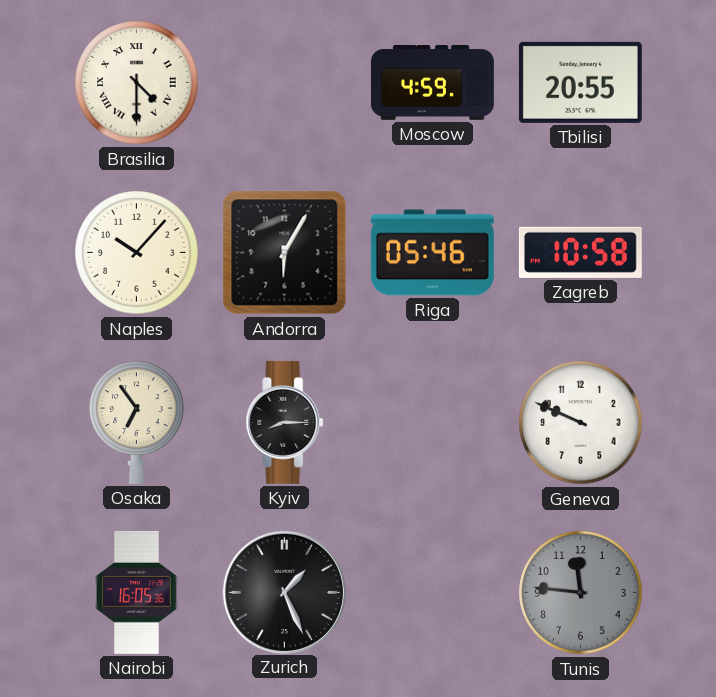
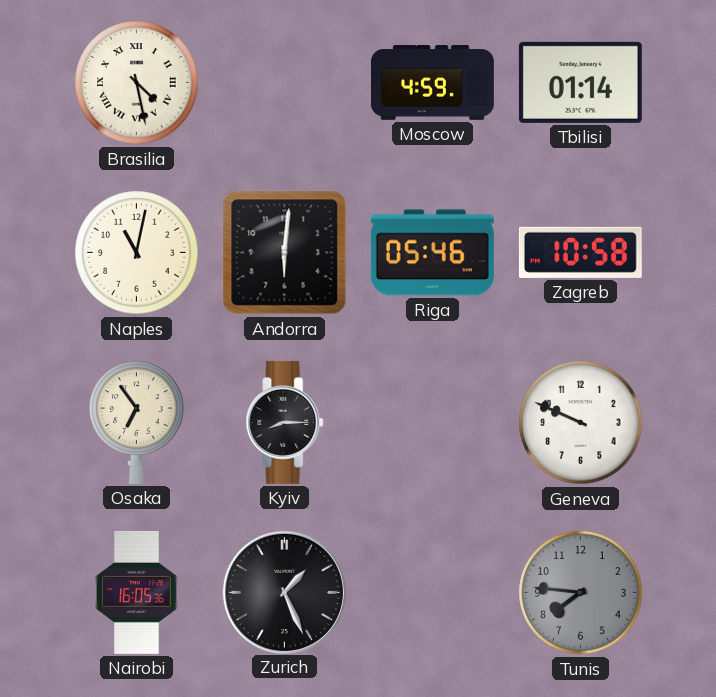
Brasilia: 4:30 -> 4:28 (137, 83)
Tbilisi: 20:55 -> 01:14 (580, 82)
Naples: 10:07 -> 11:02 (137, 253)
Andorra: 6:05 -> 6:01 (285, 253)
Tunis: 11:46 -> 7:46 (581, 593)
